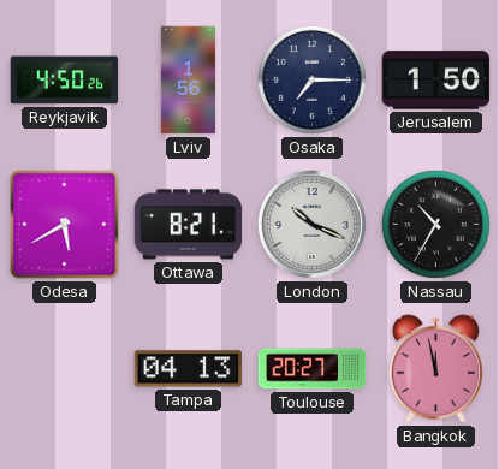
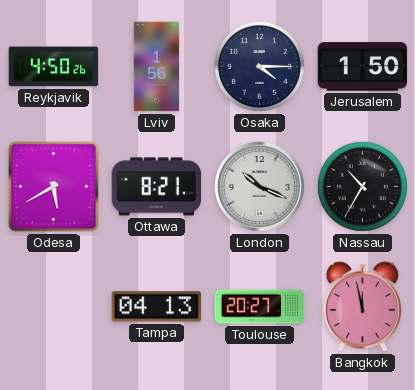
Osaka: 7:15 -> 4:15 (259, 66)
